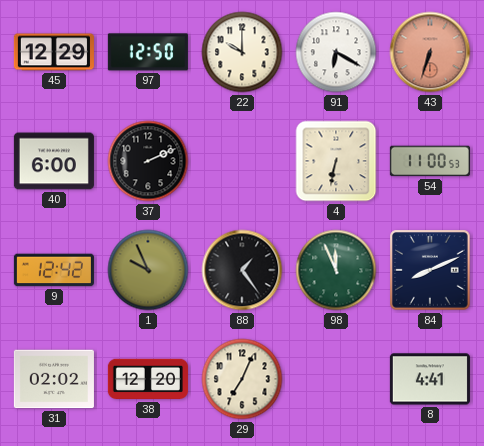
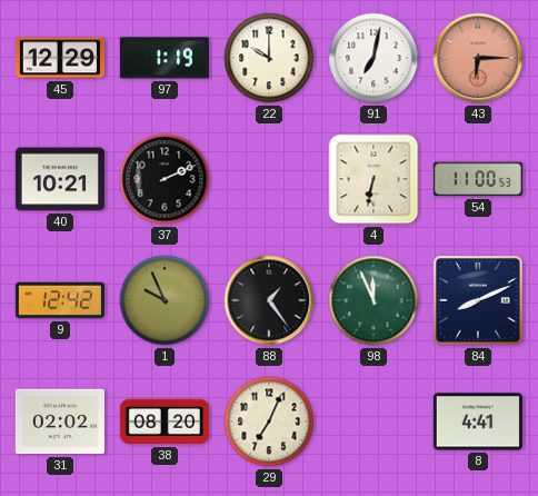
97: 12:50 -> 1:19 (165, 58)
91: 6:20 -> 7:02 (373, 58)
43: 6:33 -> 6:15 (478, 58)
40: 6:00 -> 10:21 (60, 179)
38: 12:20 -> 08:20 (165, 421)
